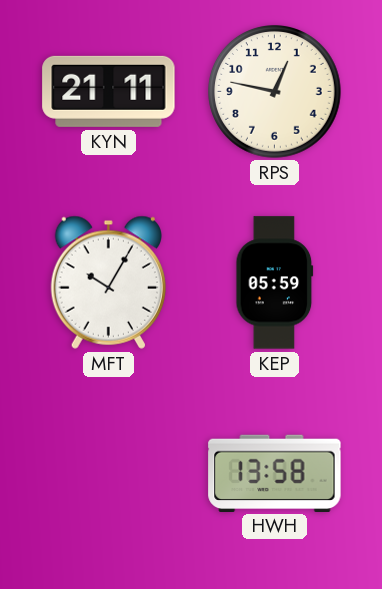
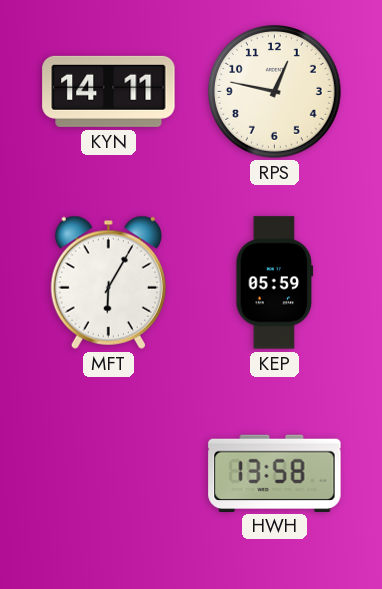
KYN: 21:11 -> 14:11 (109, 91)
MFT: 10:05 -> 6:05 (108, 282)
